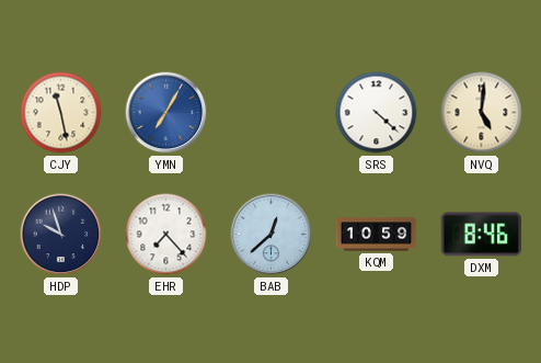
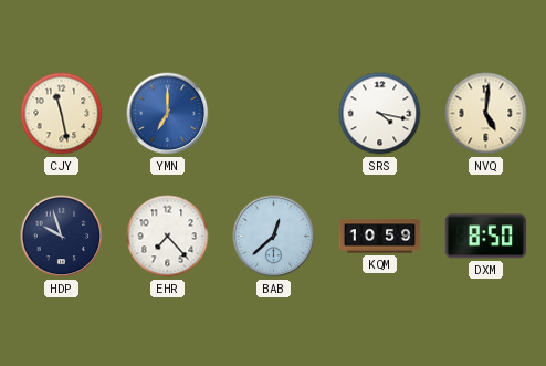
YMN: 7:05 -> 7:00 (168, 114)
SRS: 4:22 -> 4:17 (380, 114)
DXM: 8:46 -> 8:50 (485, 237)
